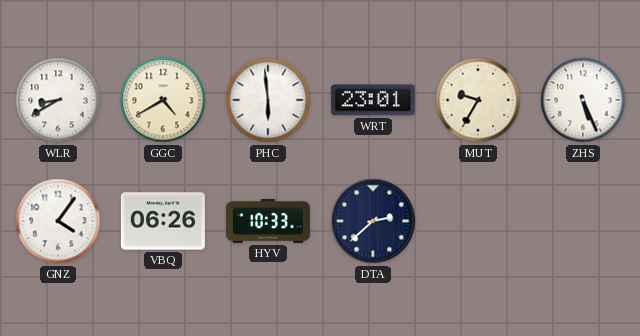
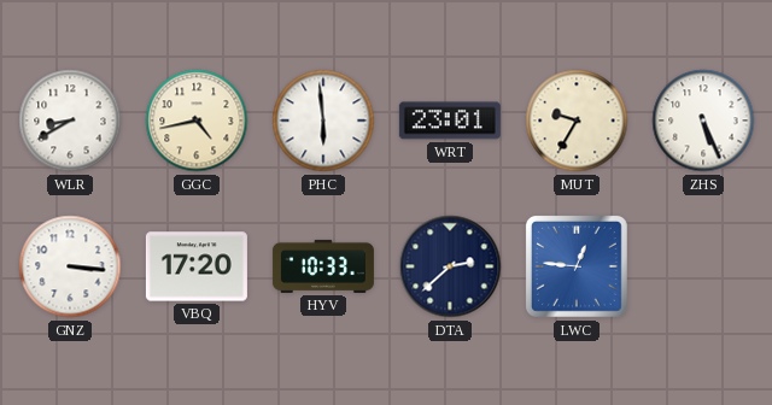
GGC: 4:40 -> 4:43 (197, 121)
GNZ: 4:06 -> 3:16 (70, 266)
VBQ: 06:26 -> 17:20 (197, 266)
LWC: none -> 12:46 (577, 266)
